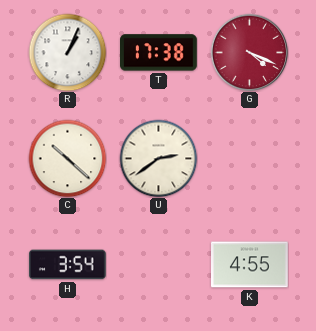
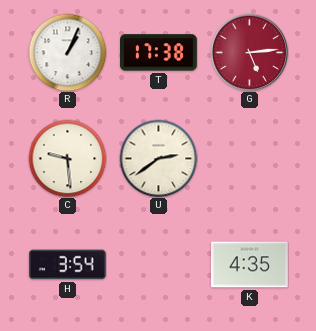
G: 4:19 -> 5:14 (249, 52)
C: 10:22 -> 9:29 (67, 158)
K: 4:55 -> 4:35 (250, 265)
